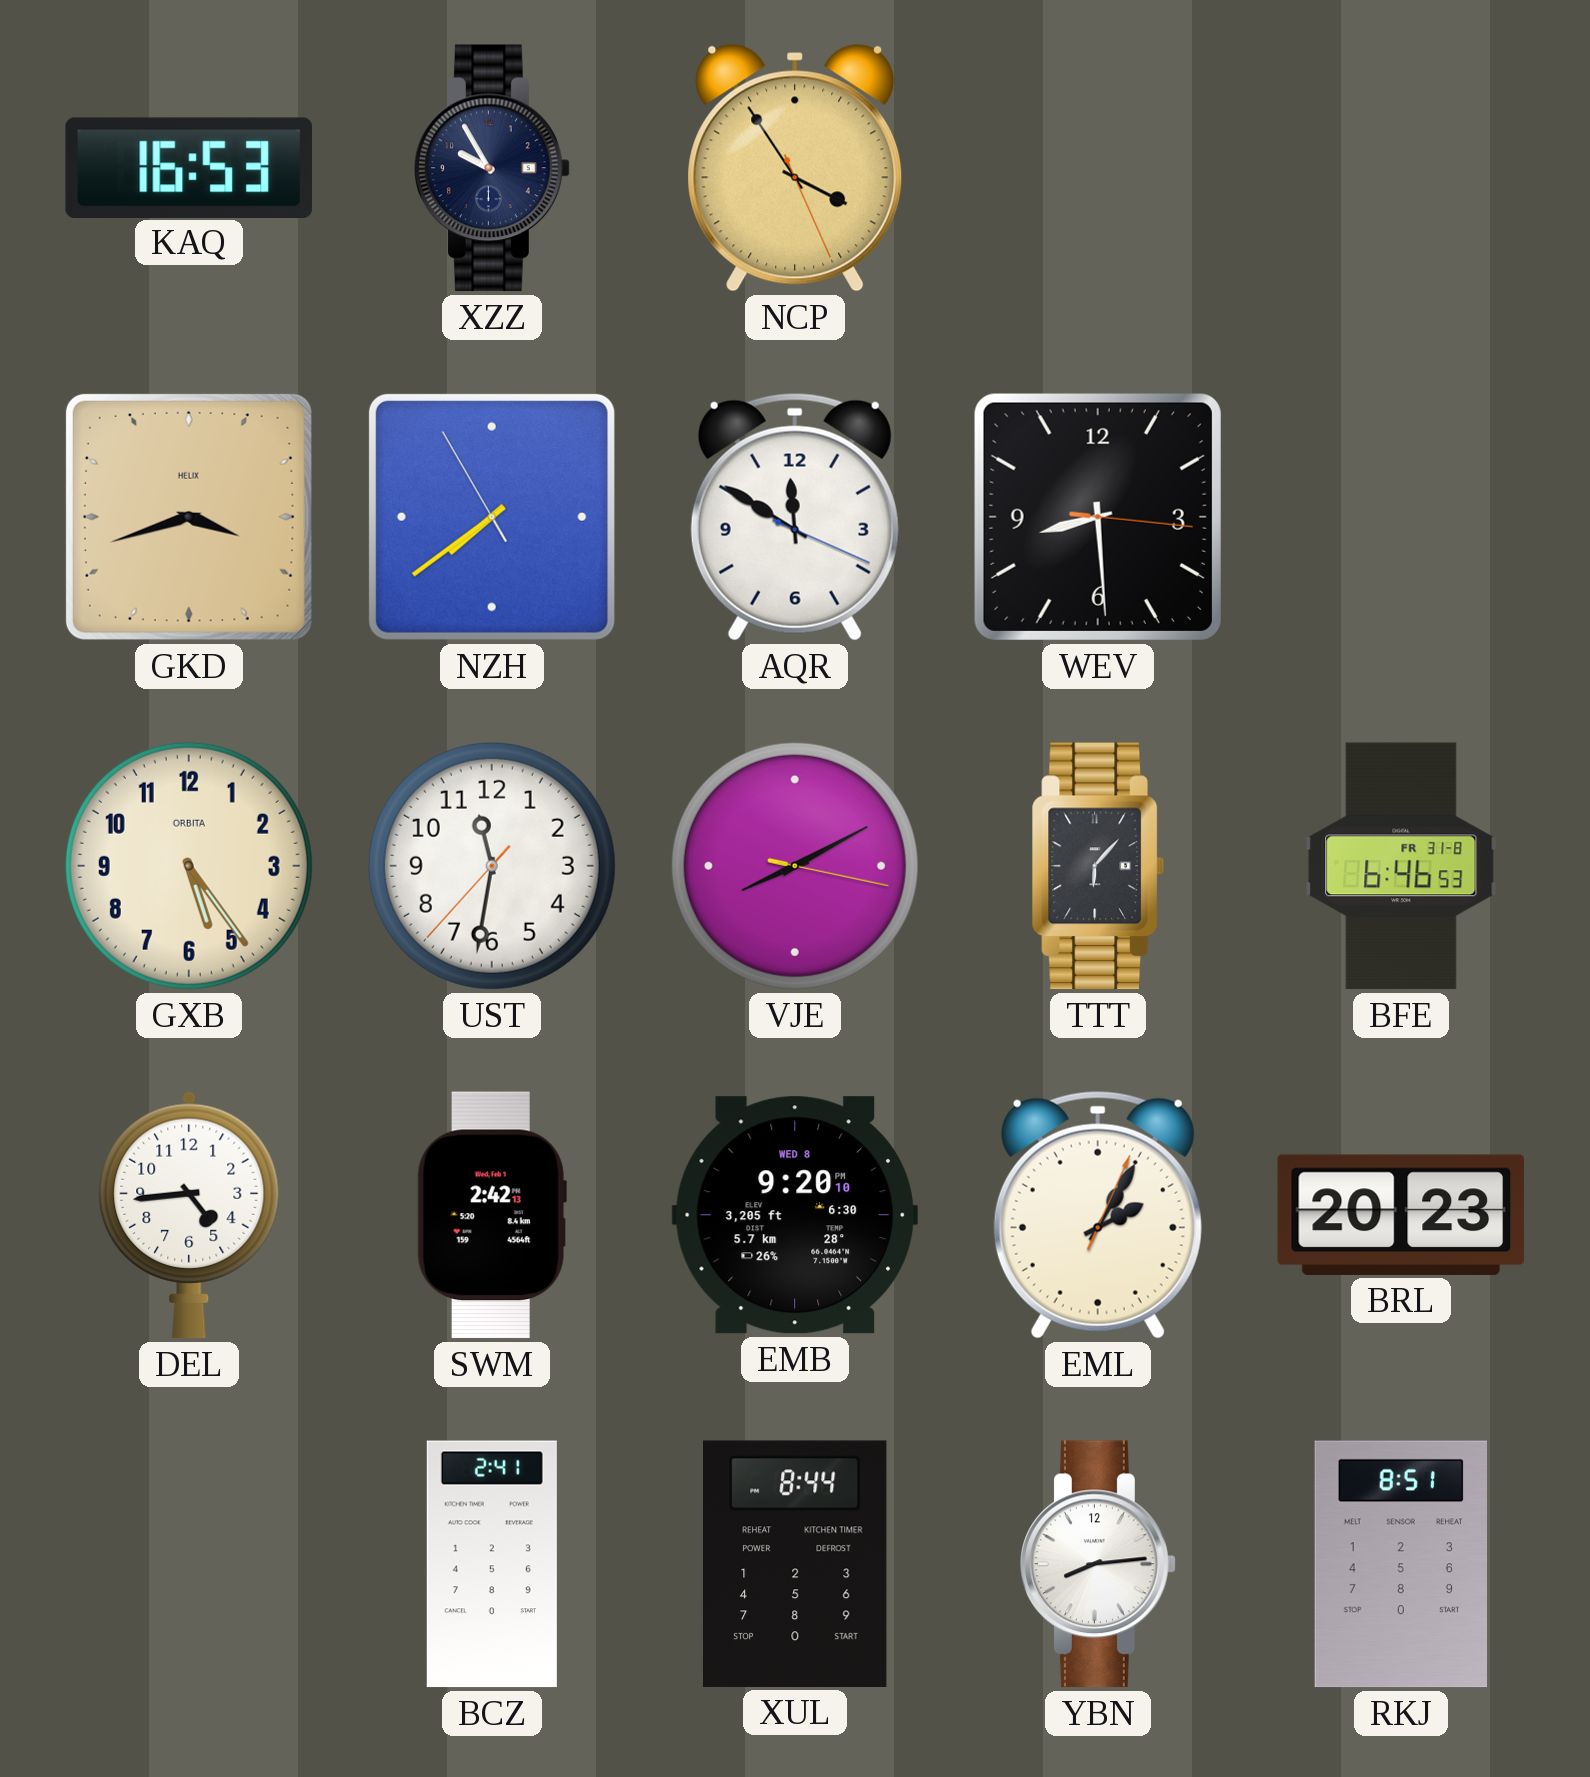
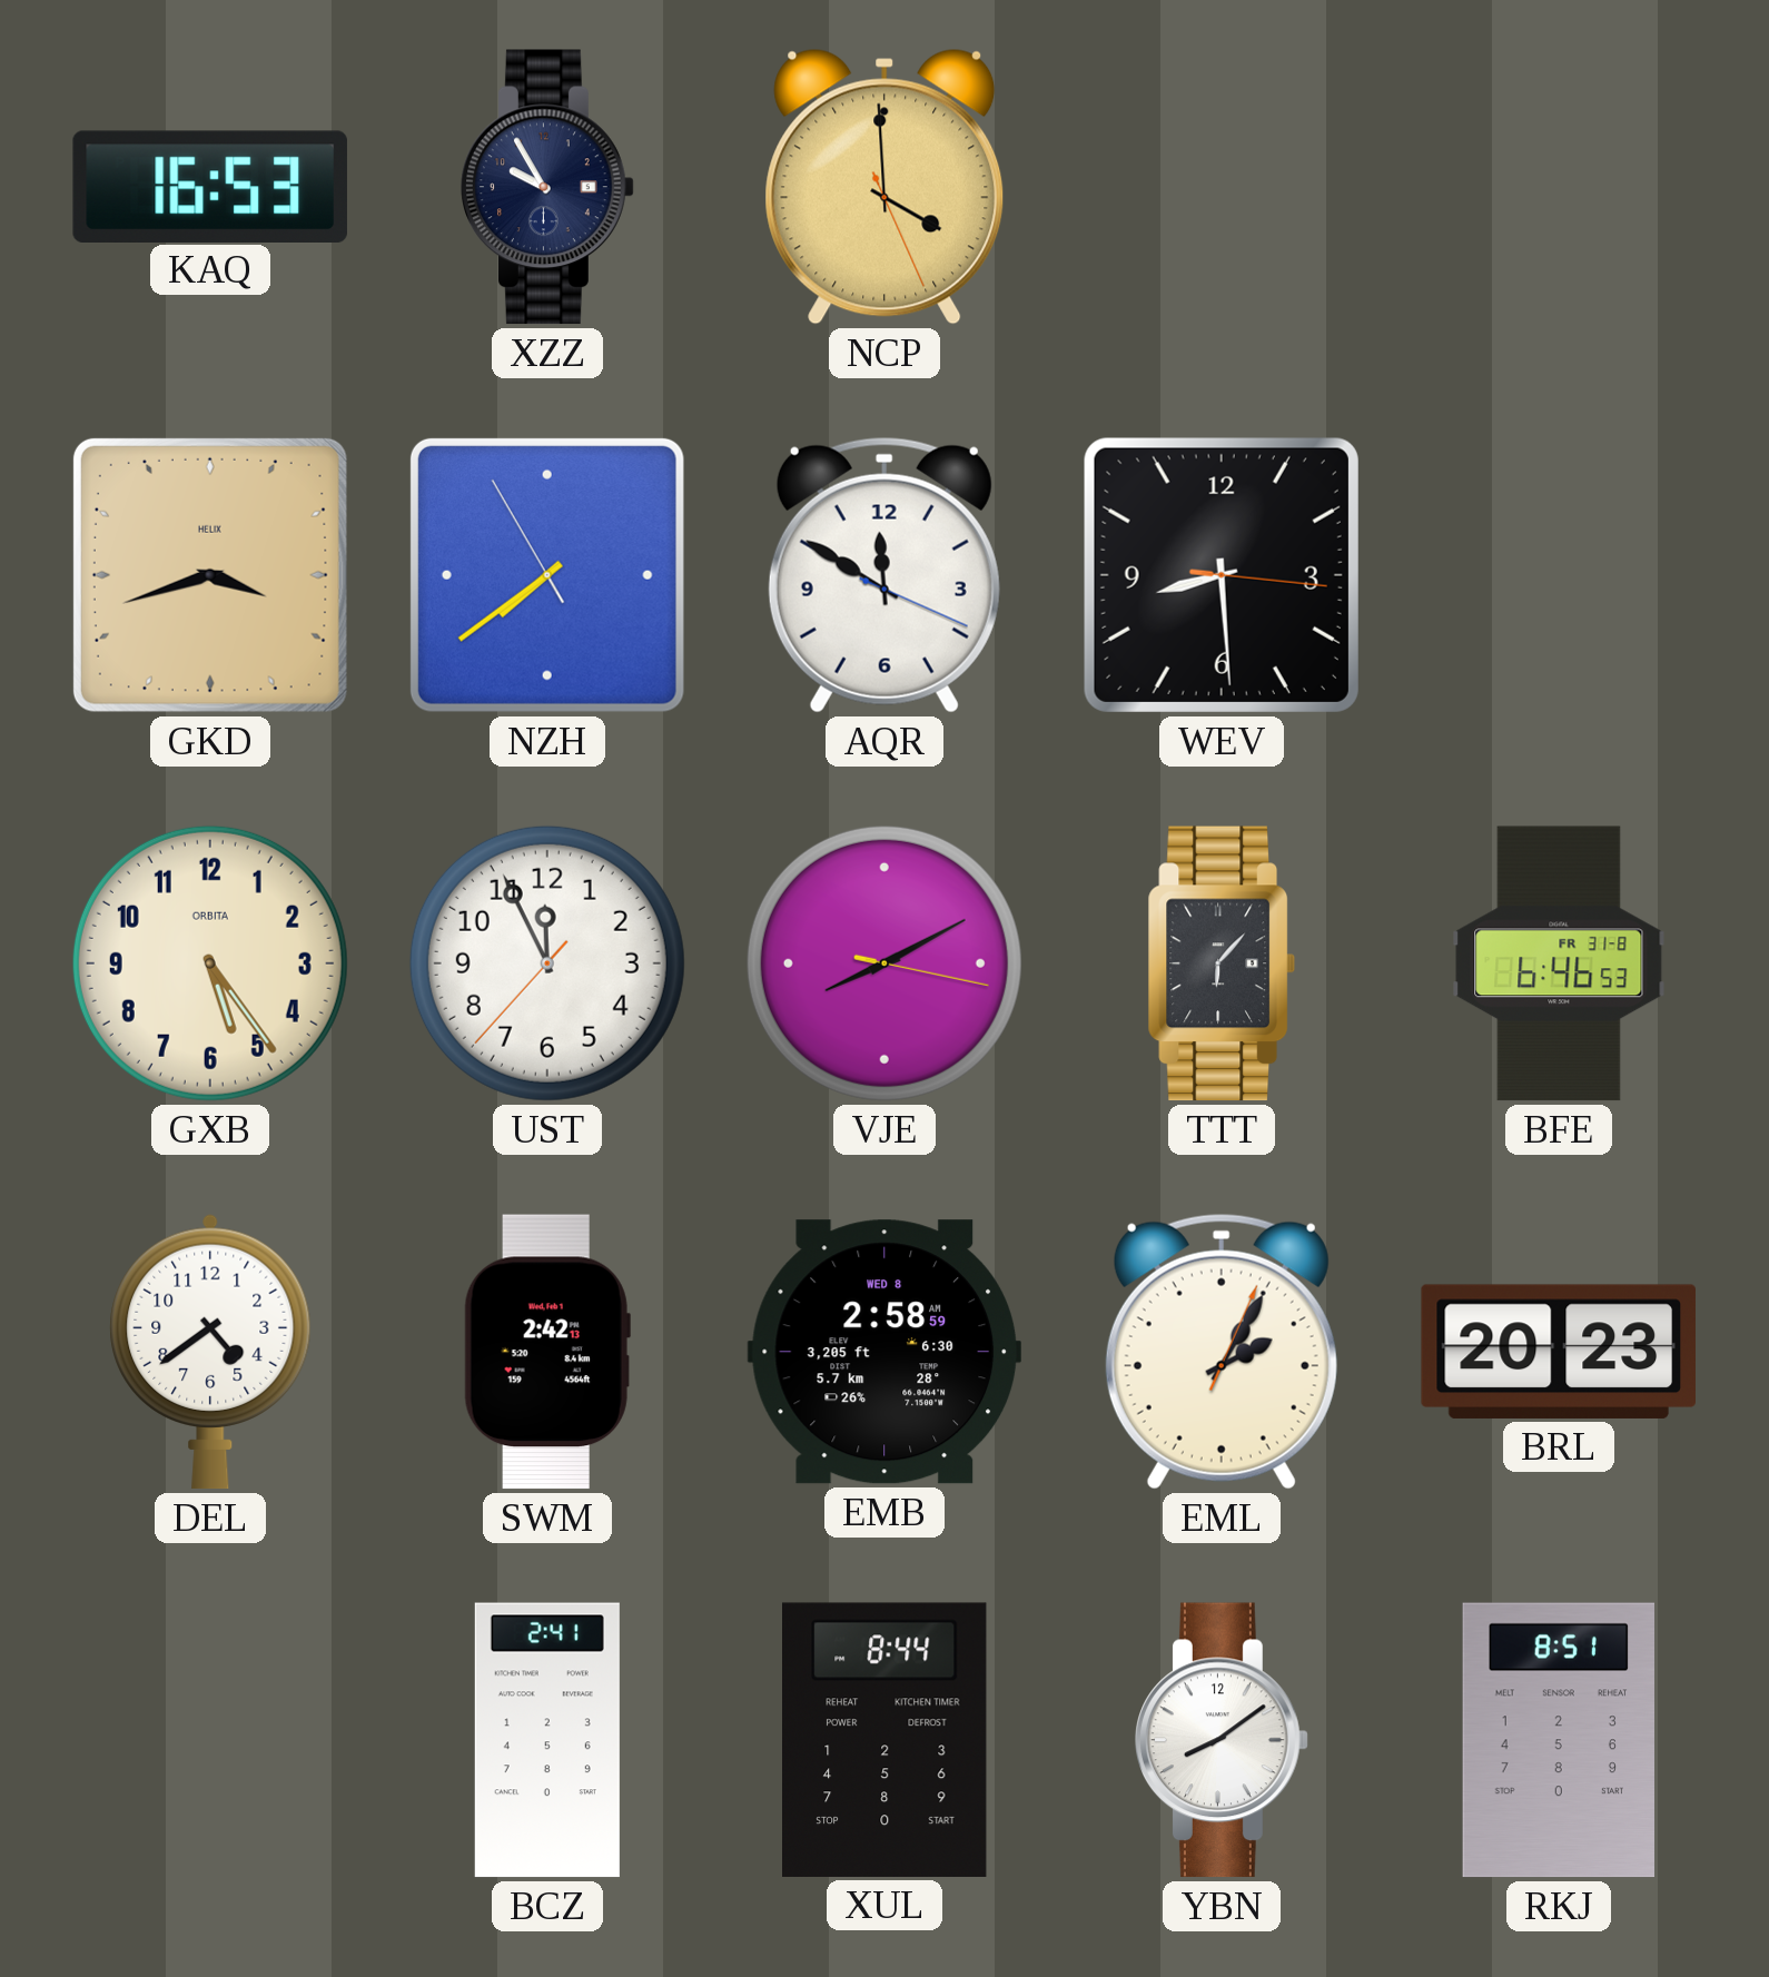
NCP: 3:54 -> 3:59 (885, 187)
UST: 11:31 -> 11:55 (547, 963)
DEL: 4:44 -> 4:39 (210, 1352)
EMB: 9:20 -> 2:58 (885, 1352)
YBN: 8:14 -> 8:09 (1222, 1740)
